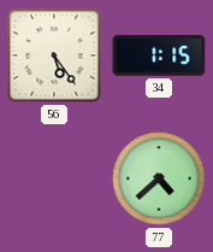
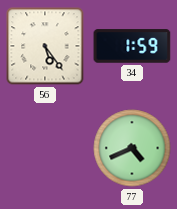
34: 1:15 -> 1:59 (132, 46)
77: 4:38 -> 4:41 (132, 148)
